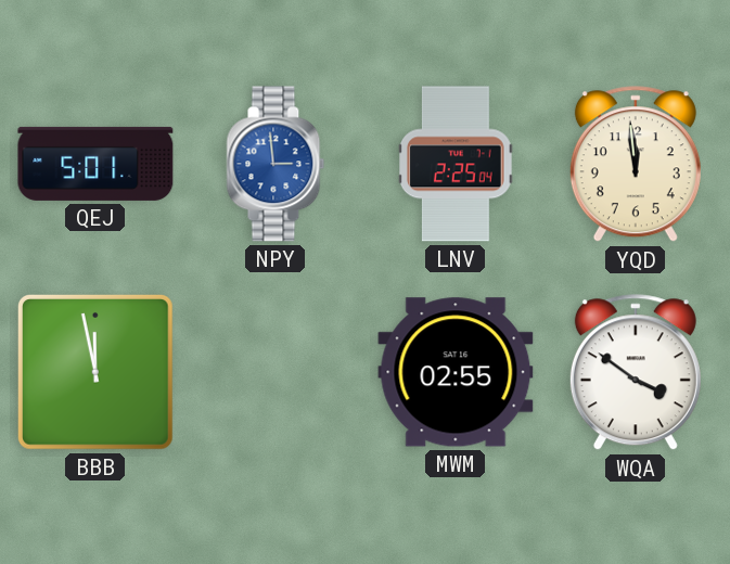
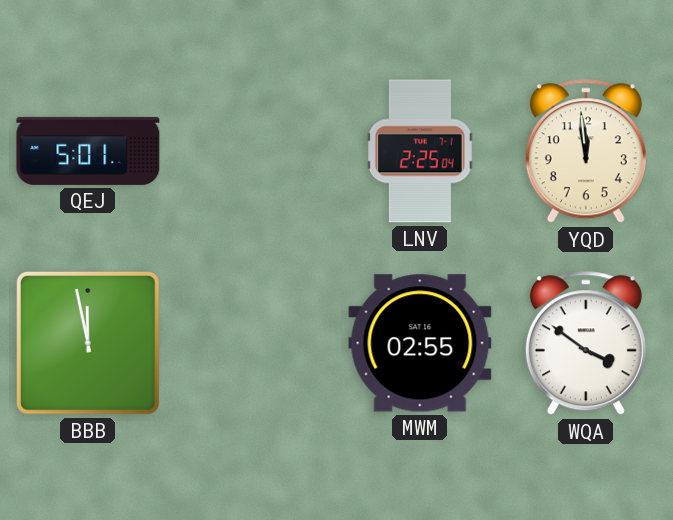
NPY: 2:59 -> none (276, 164)
